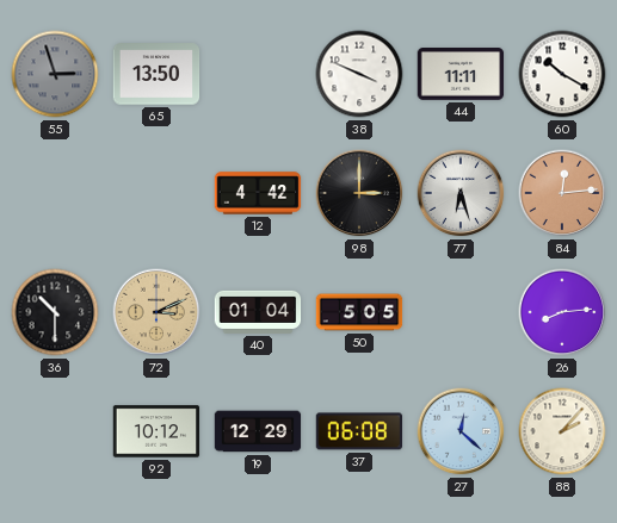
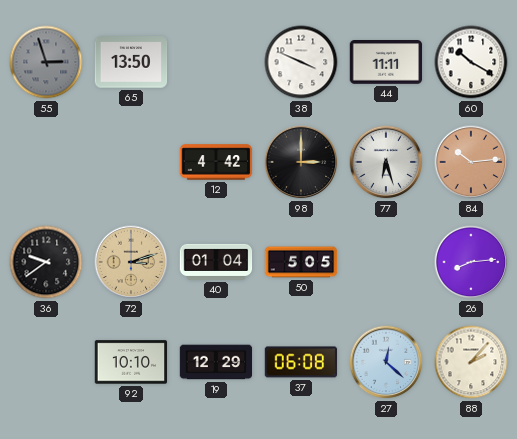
84: 12:14 -> 10:14 (471, 162)
36: 10:30 -> 9:39 (46, 262)
72: 3:11 -> 3:12 (131, 262)
92: 10:12 -> 10:10 (131, 362)
